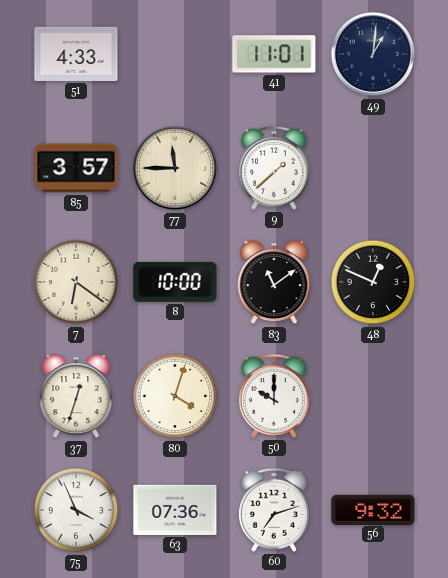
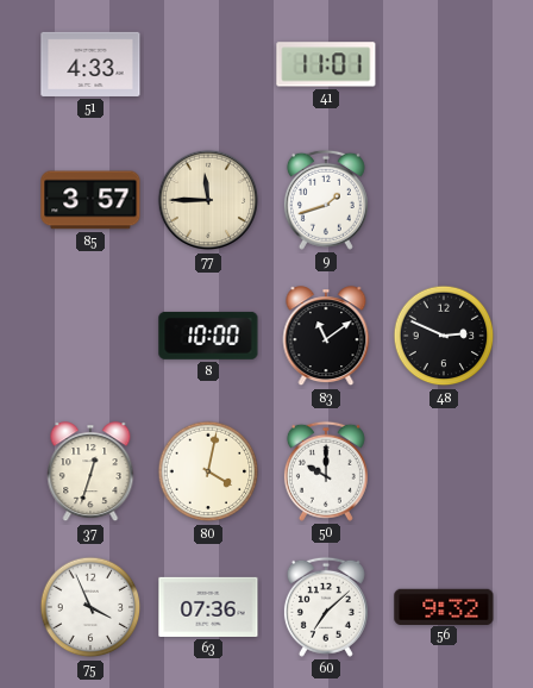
49: 1:01 -> none (373, 54)
9: 1:38 -> 1:42 (326, 200)
7: 6:21 -> none (76, 282)
48: 12:49 -> 2:49 (444, 336)
80: 4:03 -> 4:02 (208, 471)
60: 7:12 -> 7:08 (326, 607)
